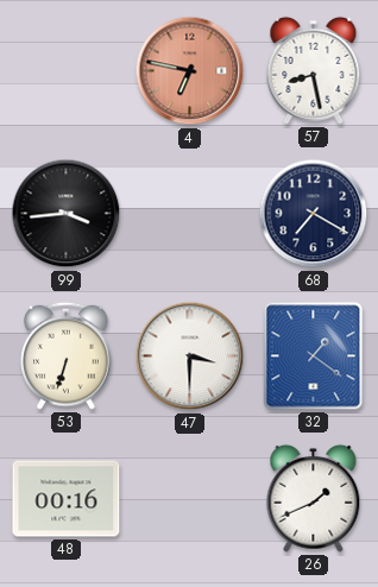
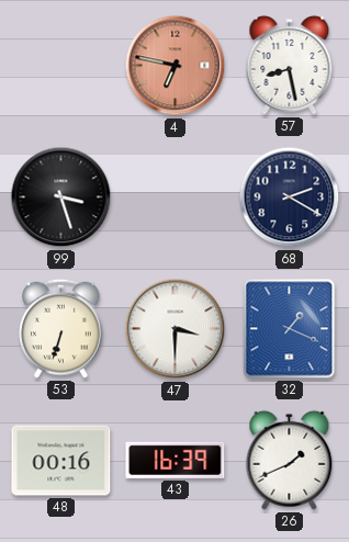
99: 3:44 -> 3:27 (61, 197)
68: 7:20 -> 2:20 (290, 197)
32: 1:21 -> 1:19 (290, 329)
43: none -> 16:39 (176, 460)
